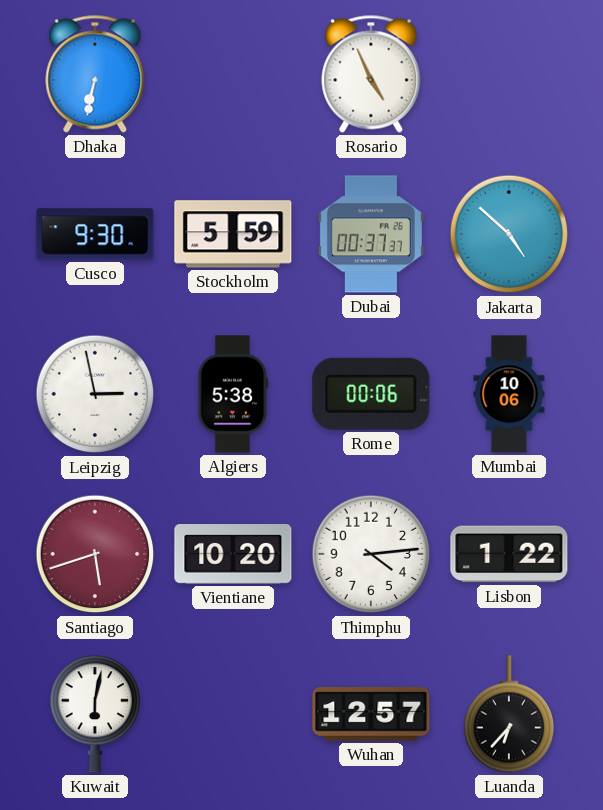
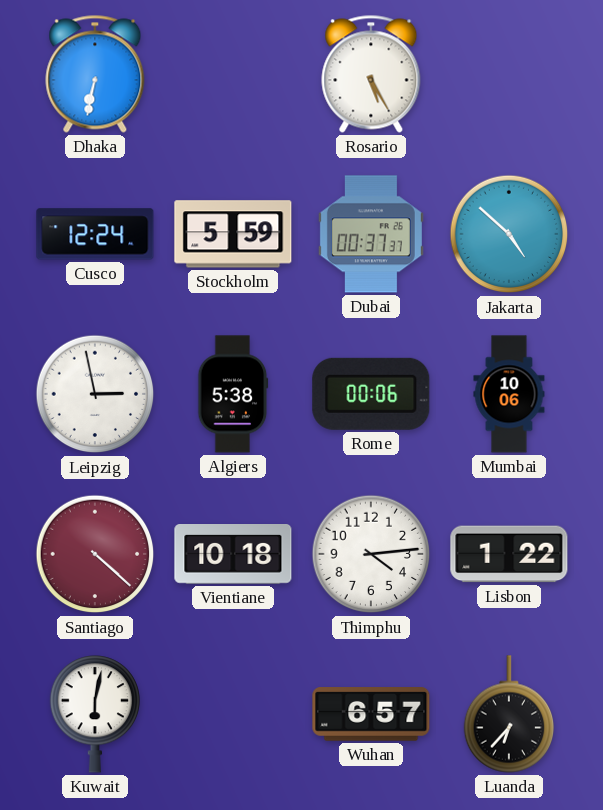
Rosario: 4:56 -> 5:25 (371, 74)
Cusco: 9:30 -> 12:24 (95, 234)
Santiago: 5:42 -> 4:22 (95, 554)
Vientiane: 10:20 -> 10:18 (233, 555)
Wuhan: 12:57 -> 6:57 (371, 714)
